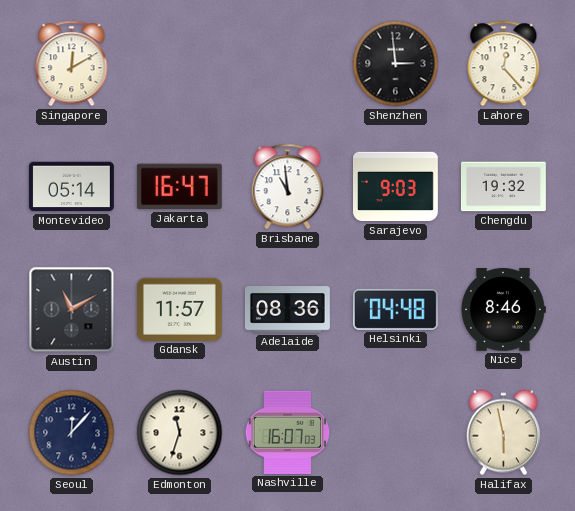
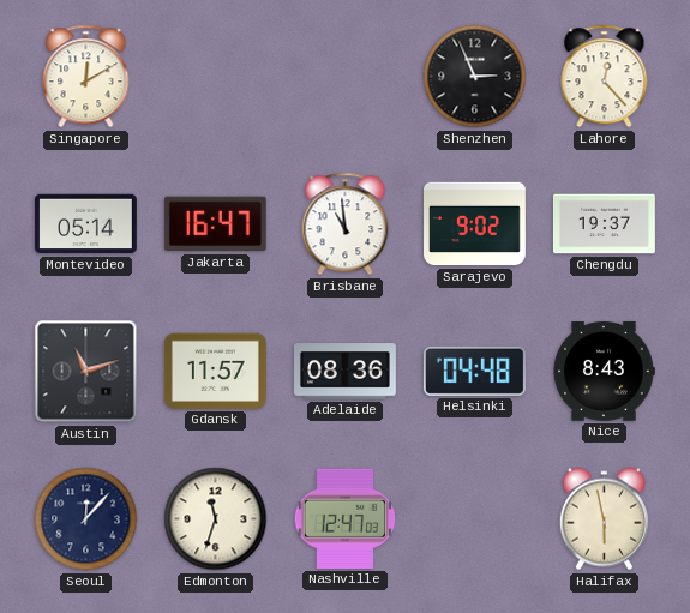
Shenzhen: 2:59 -> 2:56 (475, 77)
Sarajevo: 9:03 -> 9:02 (475, 224)
Chengdu: 19:32 -> 19:37 (604, 224)
Austin: 11:10 -> 11:12 (86, 372)
Nice: 8:46 -> 8:43 (604, 372)
Nashville: 16:07 -> 12:47 (346, 518)
